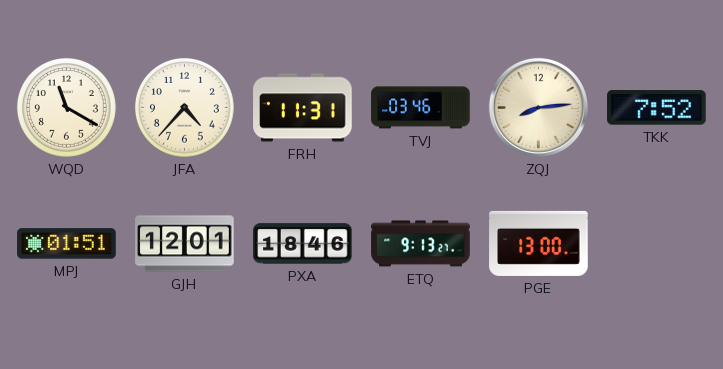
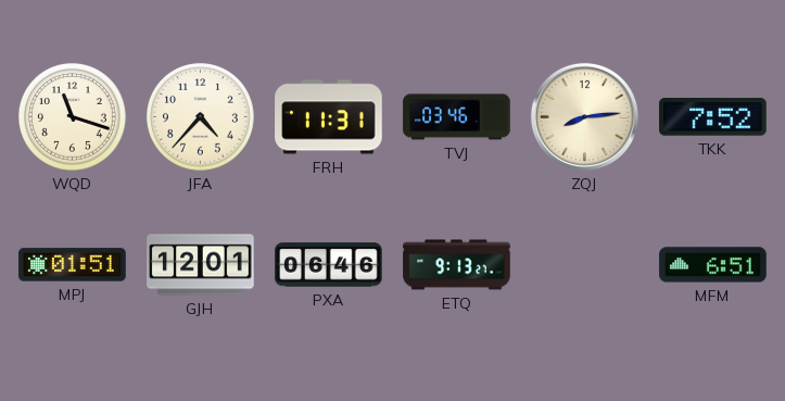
WQD: 11:20 -> 11:18 (72, 116)
PXA: 18:46 -> 06:46 (329, 265)
PGE: 13:00 -> none (539, 243)
MFM: none -> 6:51 (713, 265)
